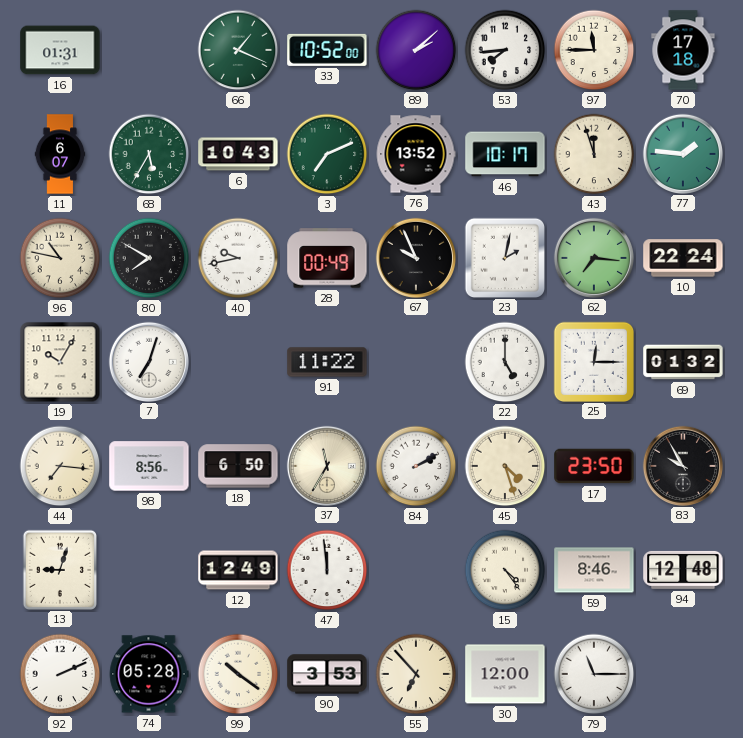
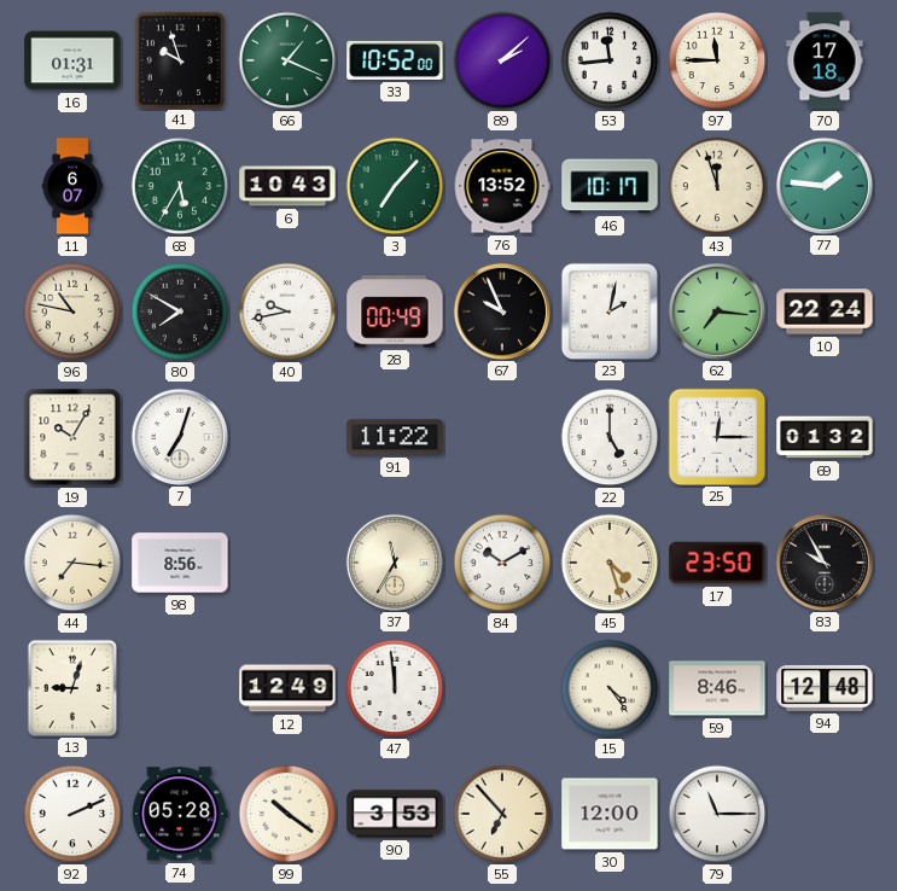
41: none -> 9:57 (179, 59)
53: 7:44 -> 11:44 (610, 60)
3: 7:11 -> 7:07 (395, 186)
18: 6:50 -> none (238, 466)
84: 2:10 -> 10:10 (502, 563)
